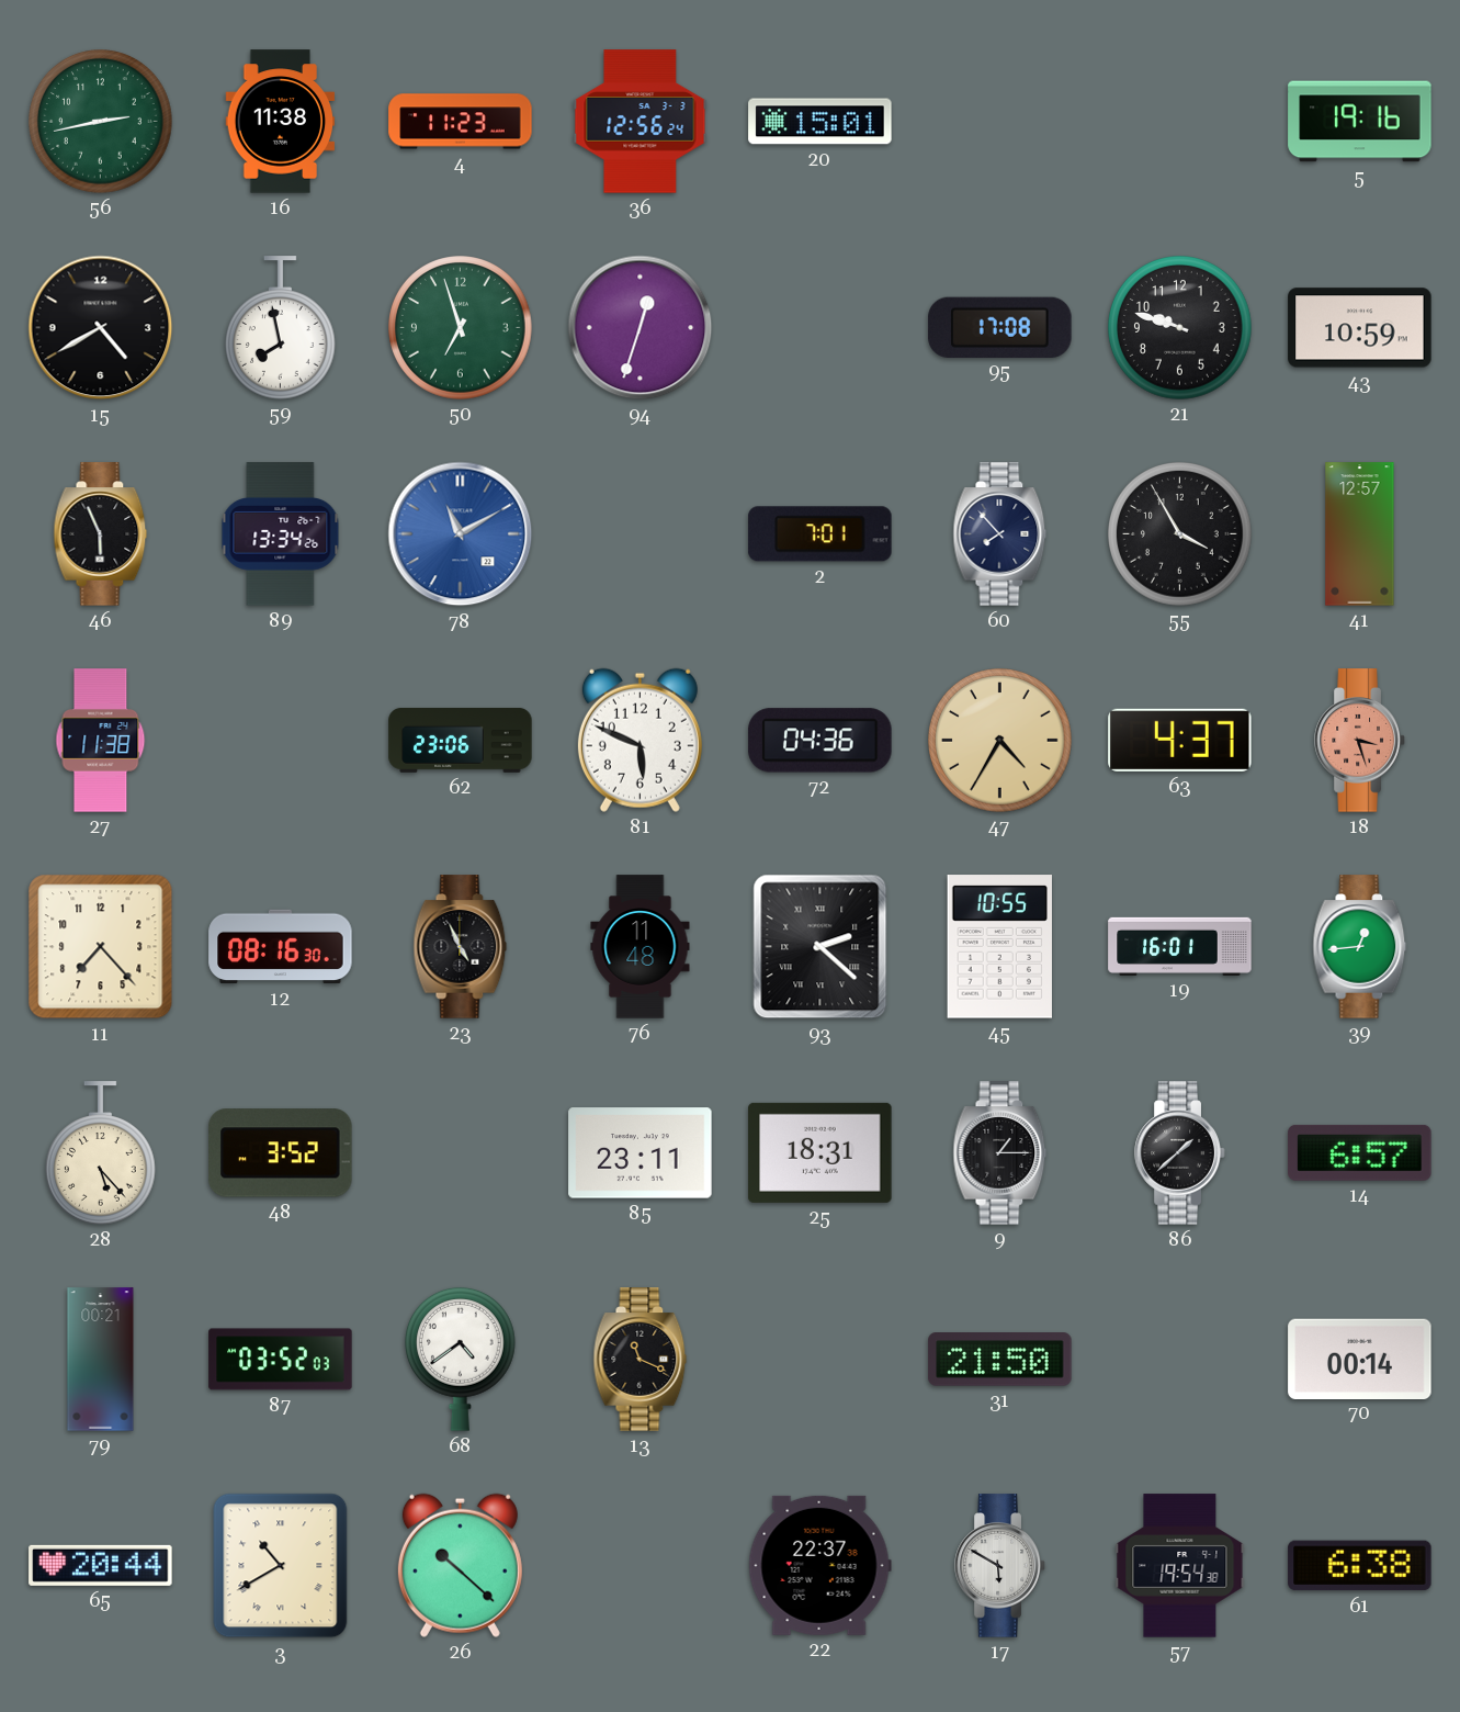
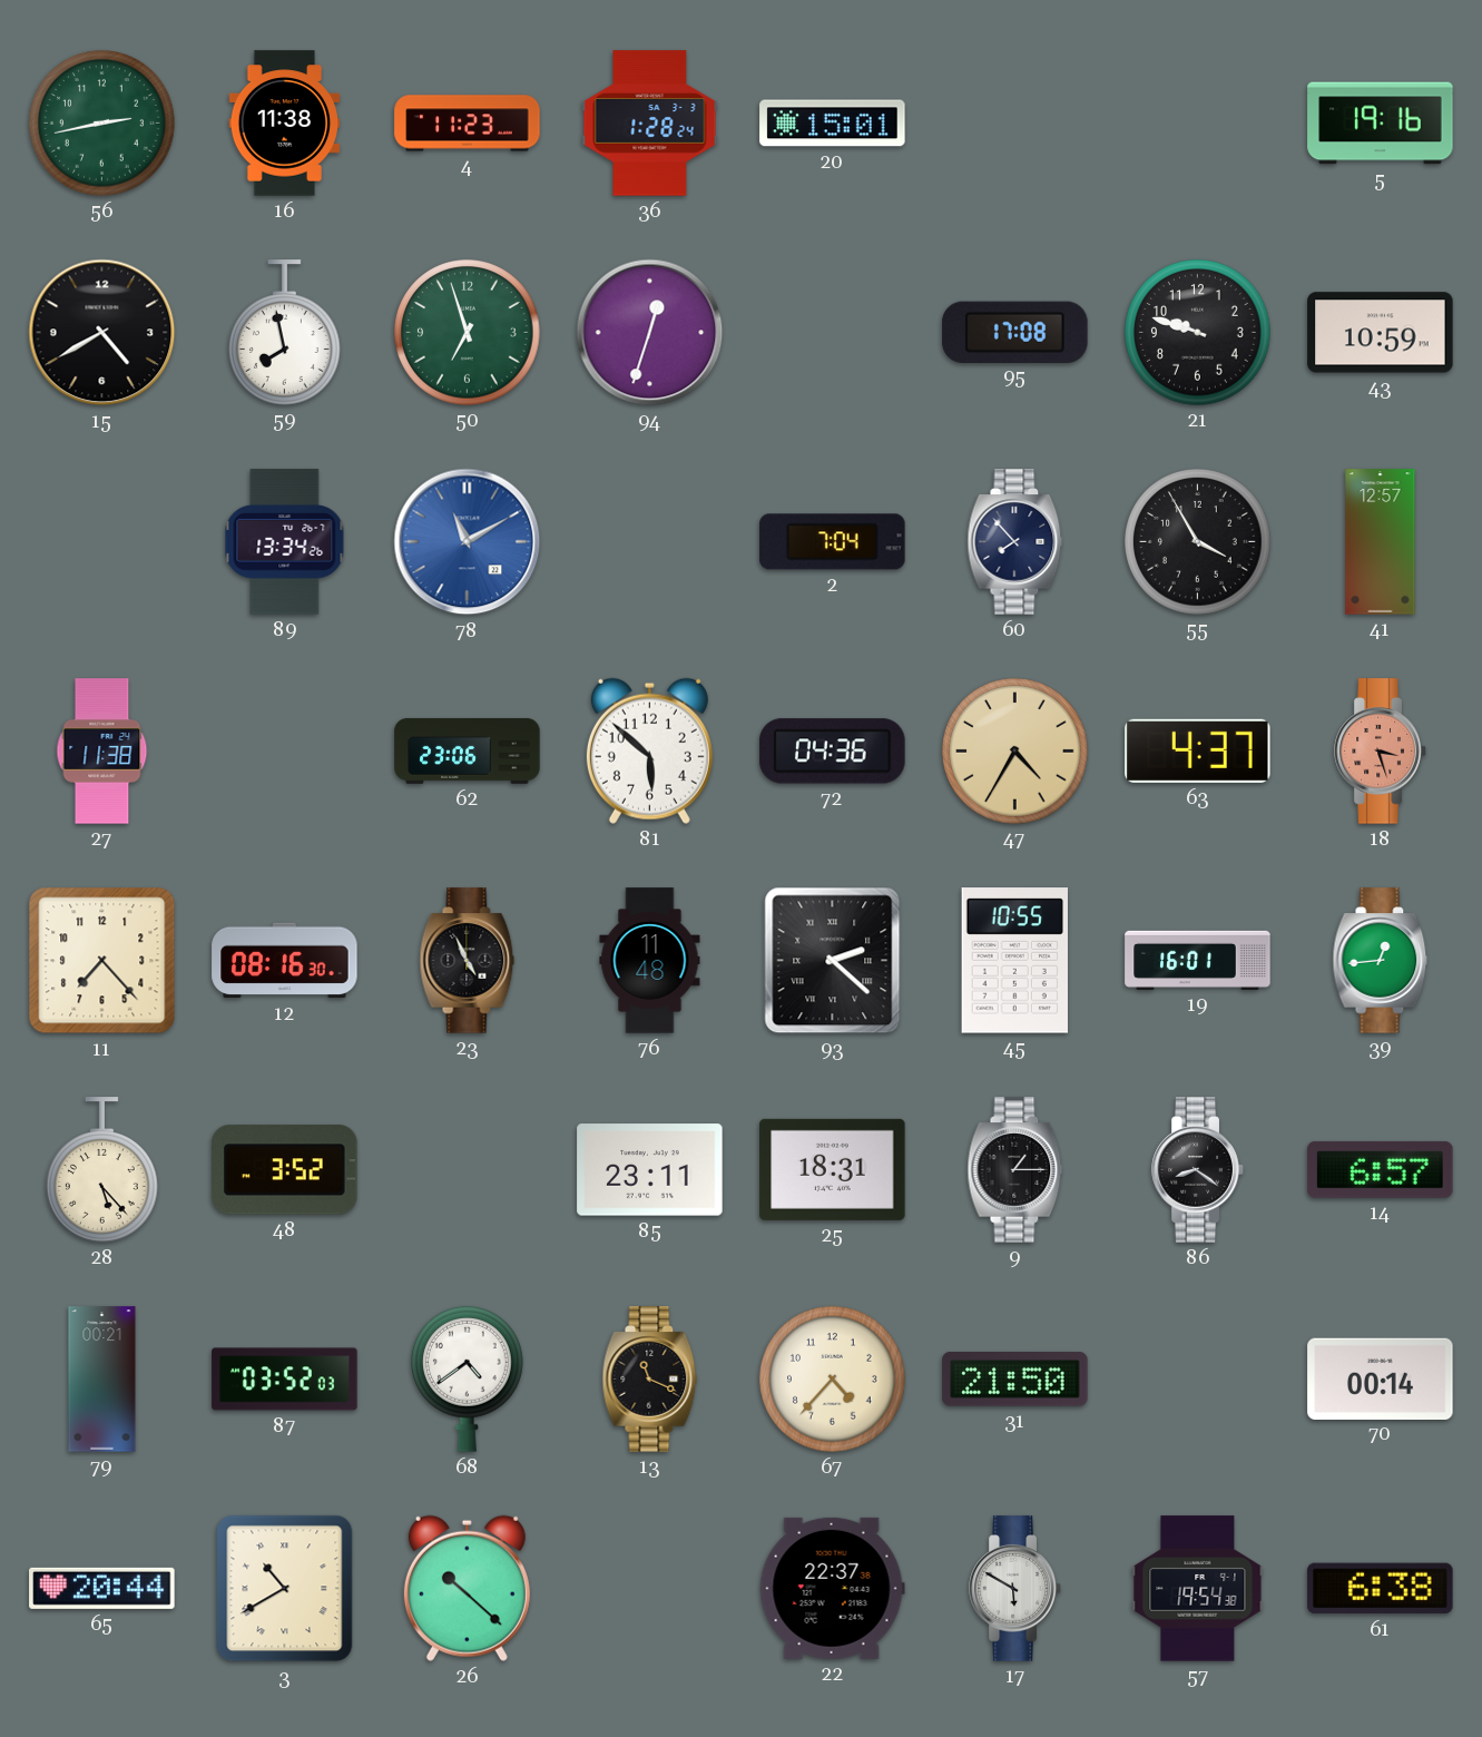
36: 12:56 -> 1:28 (650, 124)
46: 5:56 -> none (101, 534)
2: 7:01 -> 7:04 (833, 542)
81: 5:49 -> 5:52 (649, 750)
86: 1:38 -> 8:21 (1198, 1170)
67: none -> 4:37 (833, 1380)
